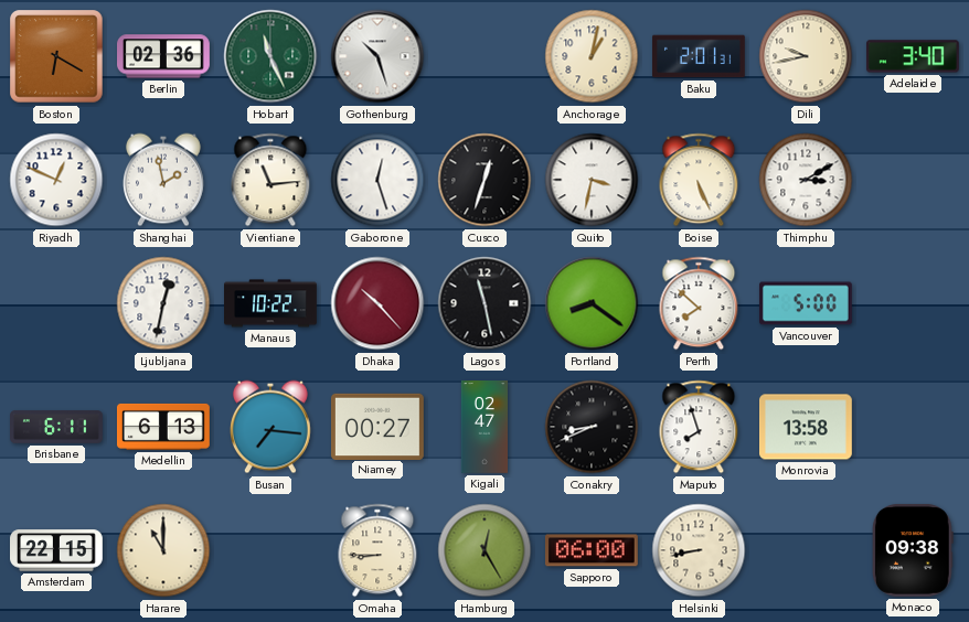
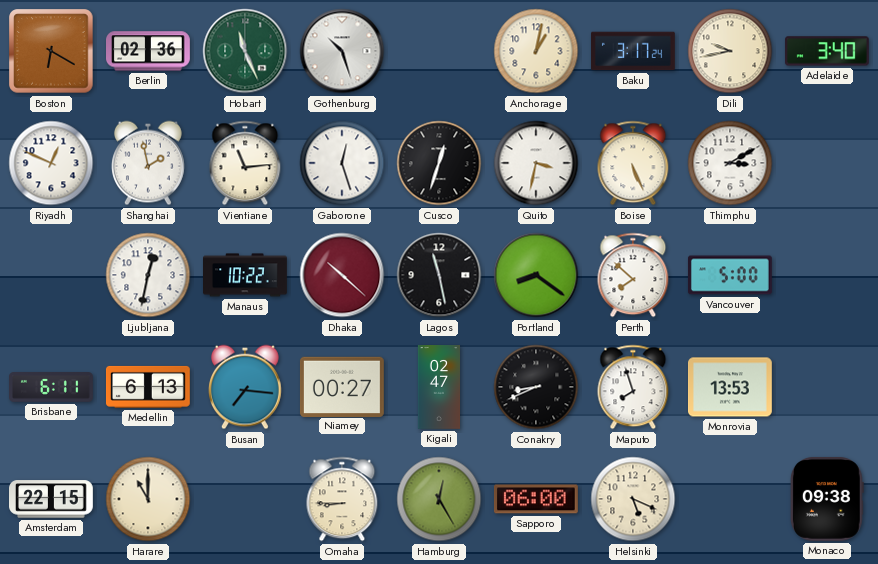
Baku: 2:01 -> 3:17 (633, 51)
Dhaka: 10:23 -> 10:22 (342, 275)
Monrovia: 13:58 -> 13:53 (731, 387)
Helsinki: 8:43 -> 5:19 (633, 499)
